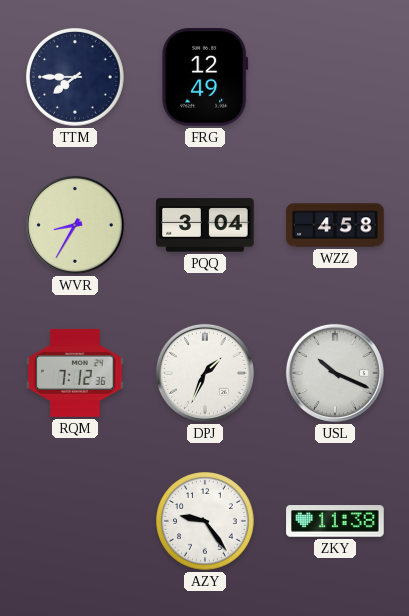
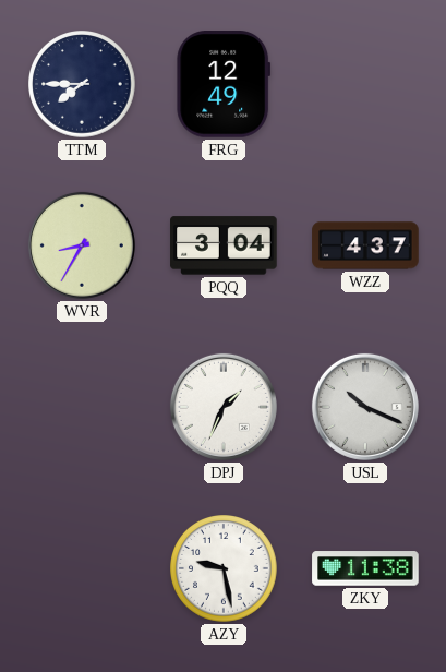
WZZ: 4:58 -> 4:37 (365, 245)
RQM: 7:12 -> none (75, 373)
AZY: 9:24 -> 9:28 (225, 569)
